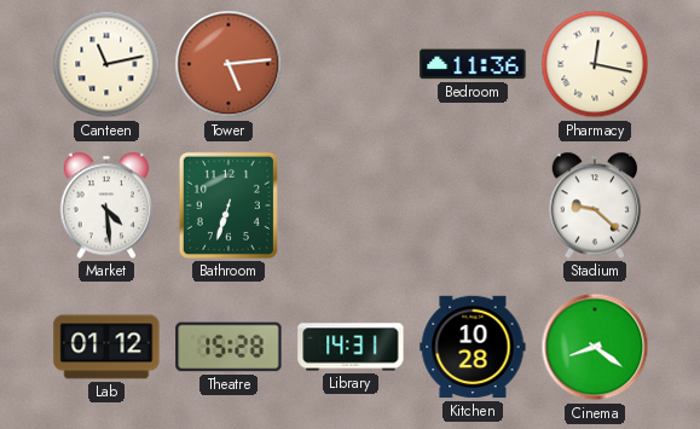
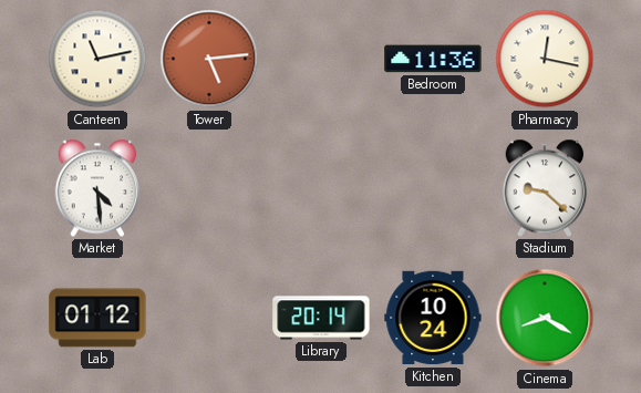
Bathroom: 6:33 -> none (228, 205)
Theatre: 15:28 -> none (228, 347)
Library: 14:31 -> 20:14 (321, 318)
Kitchen: 10:28 -> 10:24 (433, 318)
Cinema: 8:21 -> 8:20 (545, 318)
